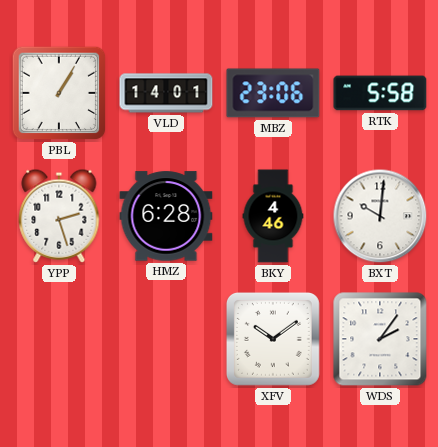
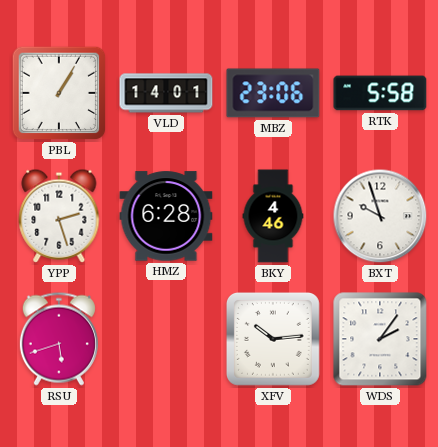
BXT: 10:01 -> 9:57 (380, 216)
RSU: none -> 5:42 (59, 339)
XFV: 10:09 -> 10:14 (273, 339)
